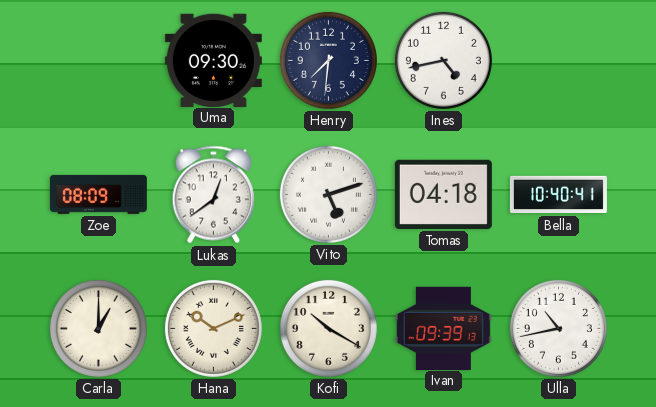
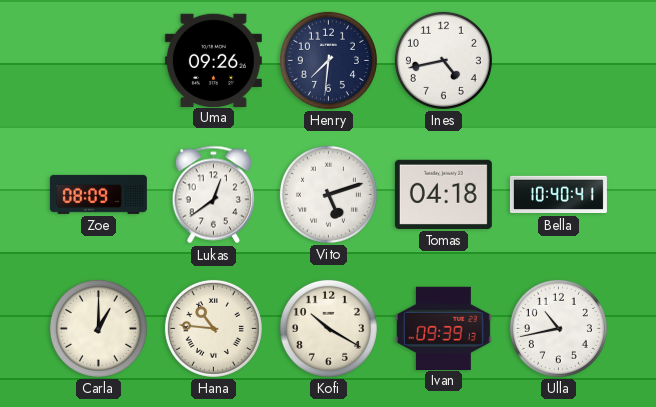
Uma: 09:30 -> 09:26 (213, 60)
Hana: 10:11 -> 10:46 (213, 328)
